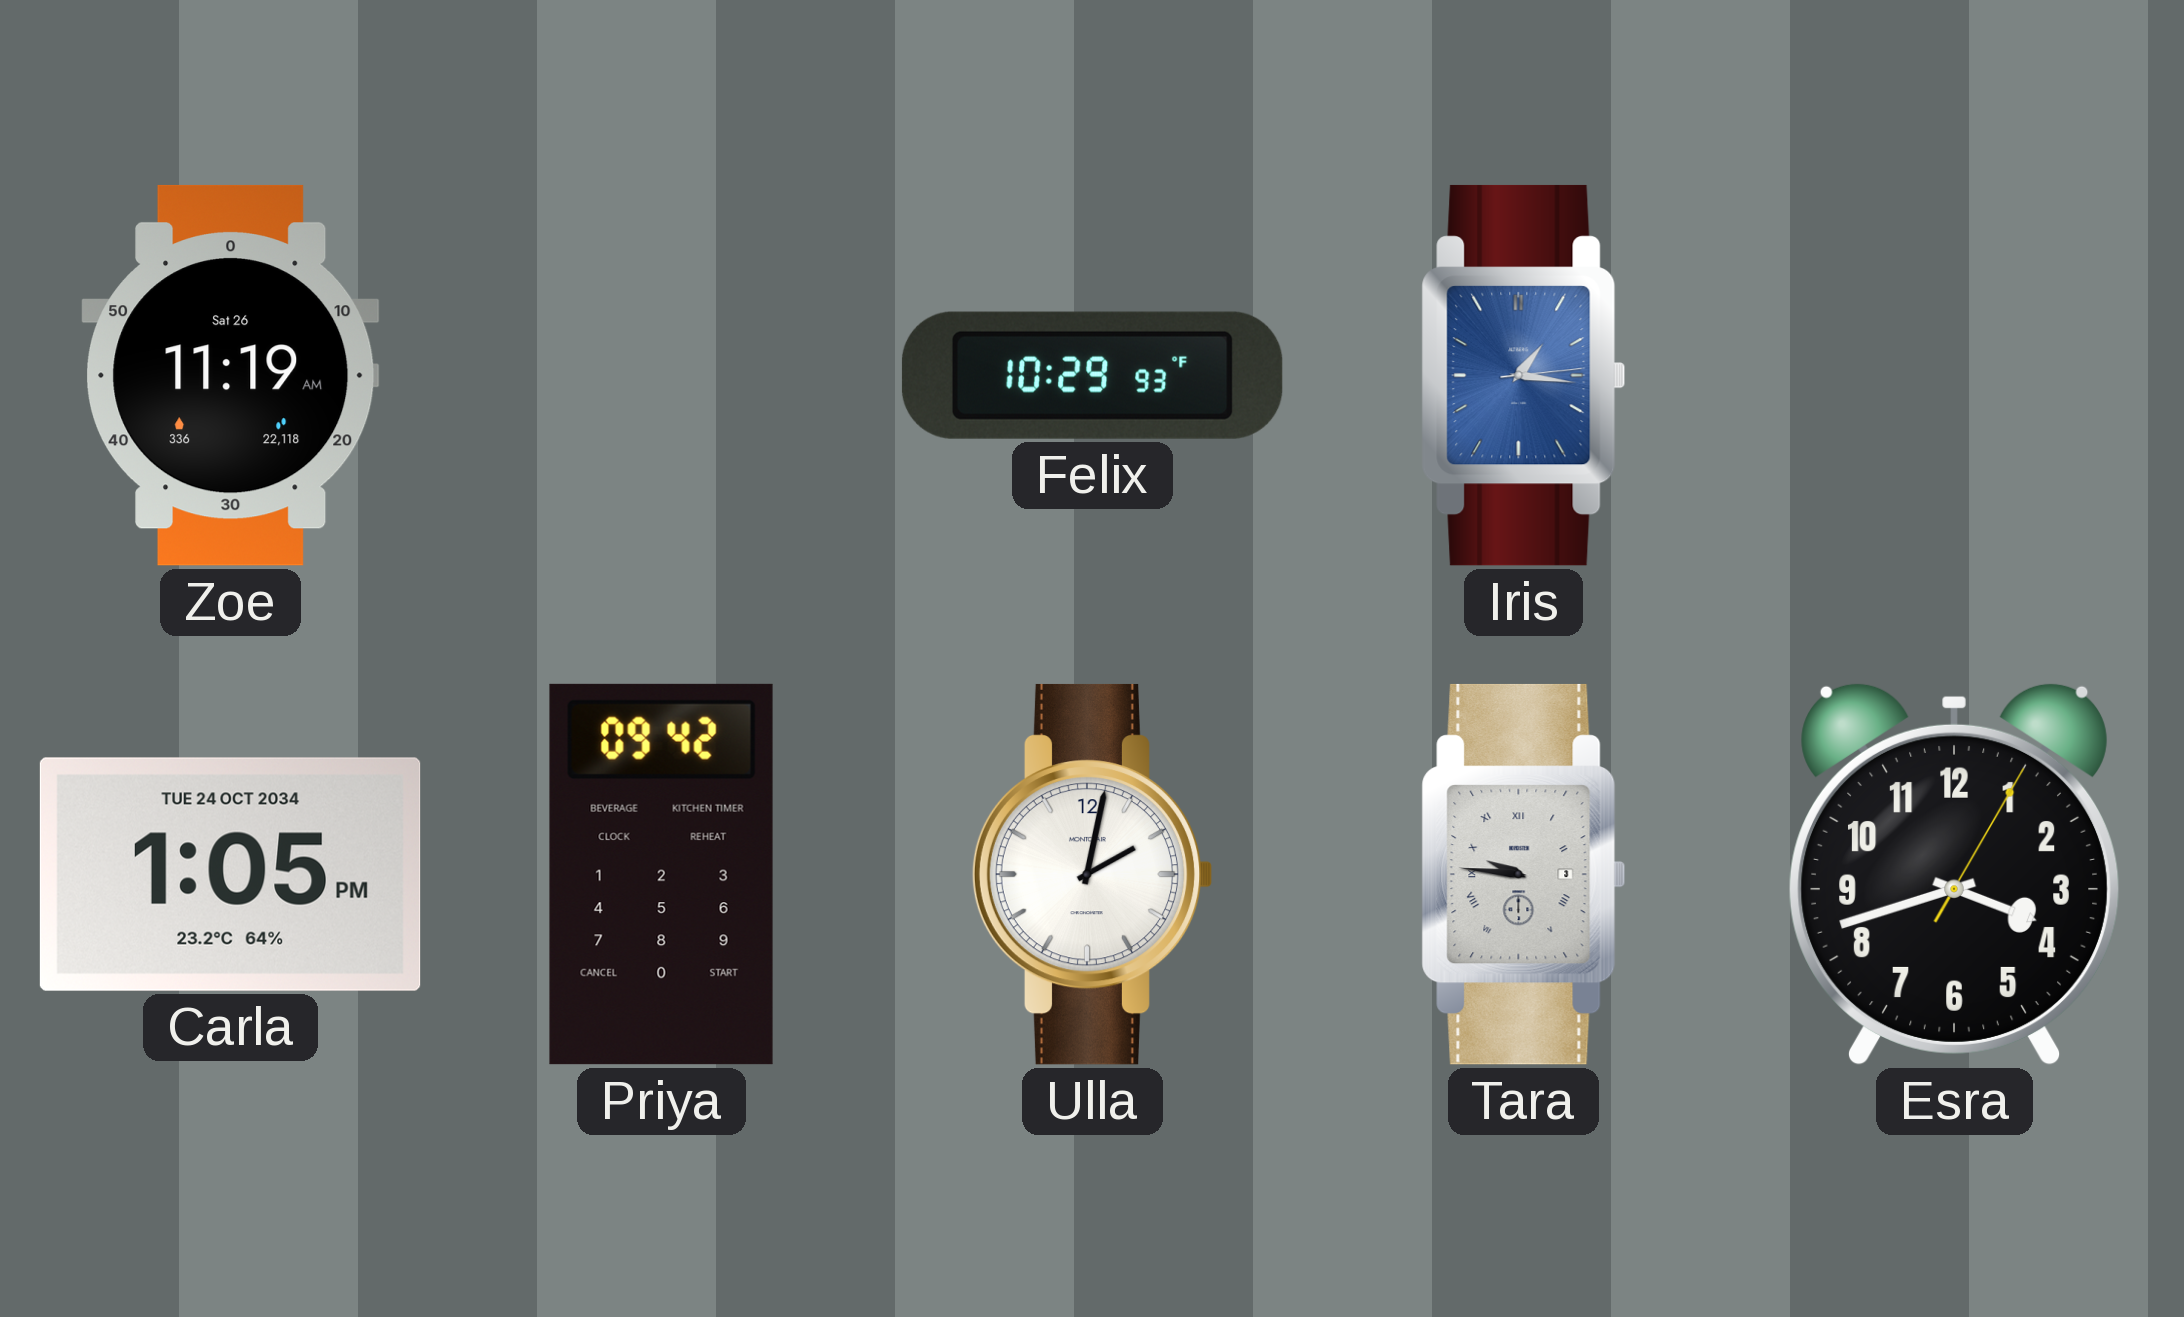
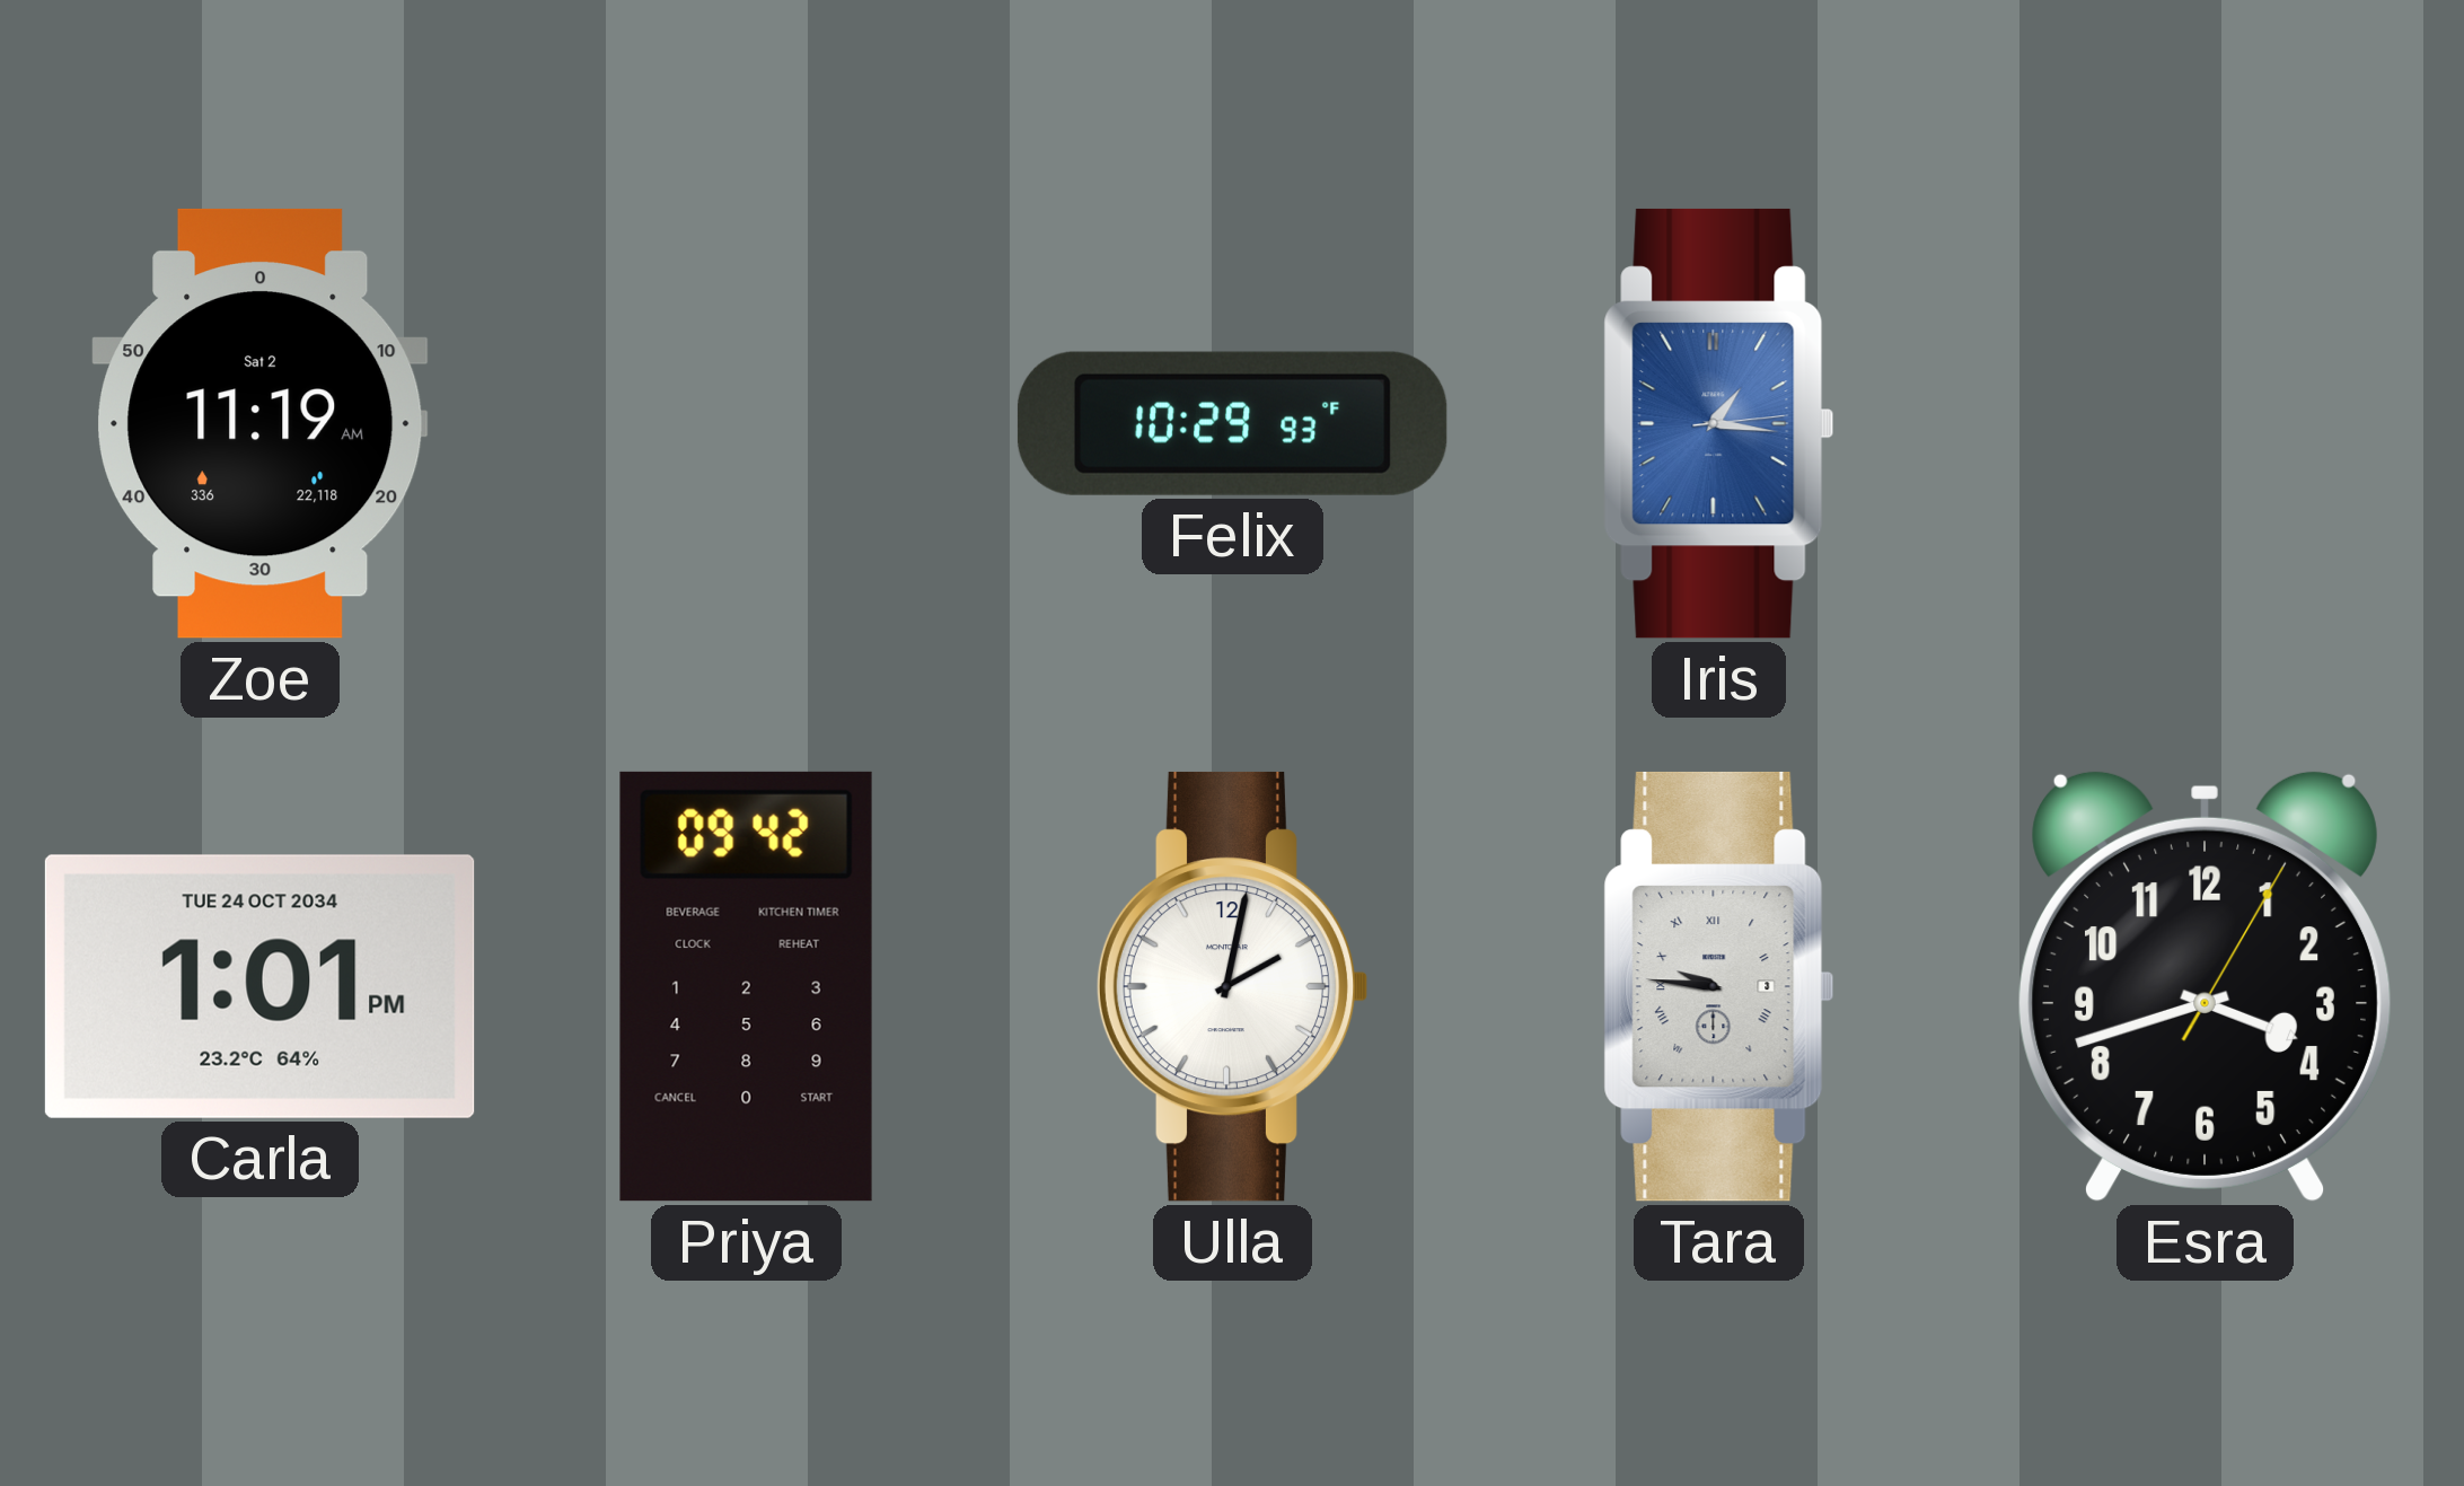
Zoe date: Sat 26 -> Sat 2 (261, 423)
Carla: 1:05 -> 1:01 (259, 986)
